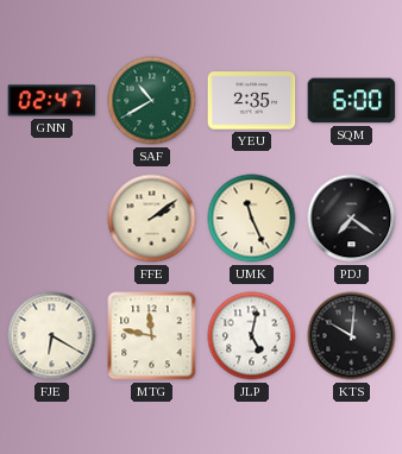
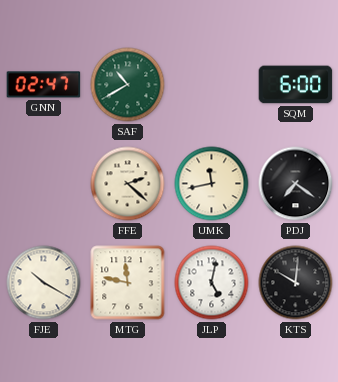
YEU: 2:35 -> none (252, 101)
FFE: 2:09 -> 2:22 (128, 184)
UMK: 11:26 -> 11:43 (212, 184)
FJE: 6:20 -> 10:20 (44, 283)
